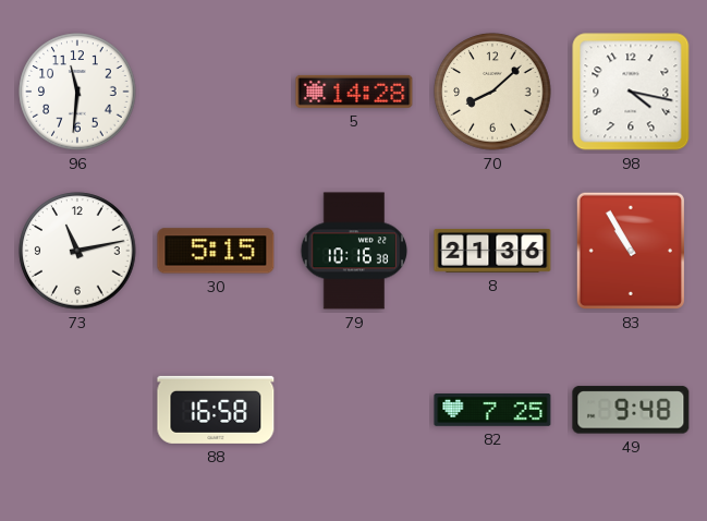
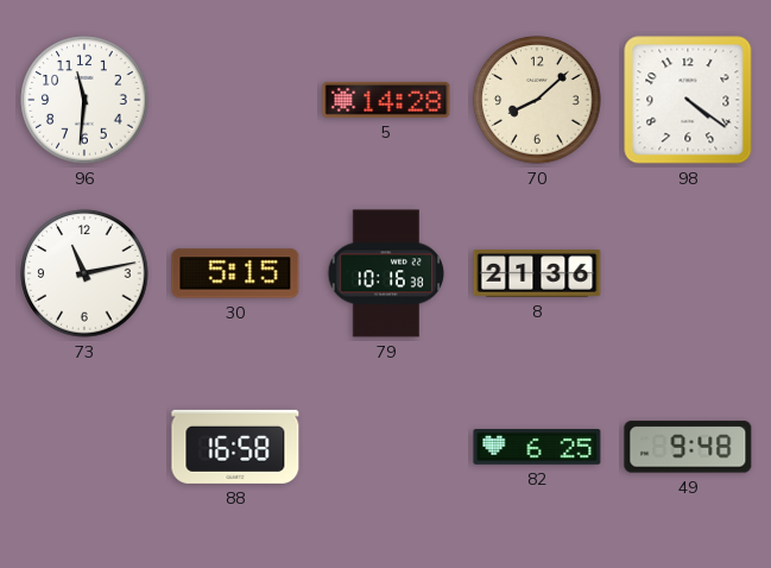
98: 4:17 -> 4:21 (688, 100)
83: 10:55 -> none (631, 251)
82: 7:25 -> 6:25 (537, 448)
